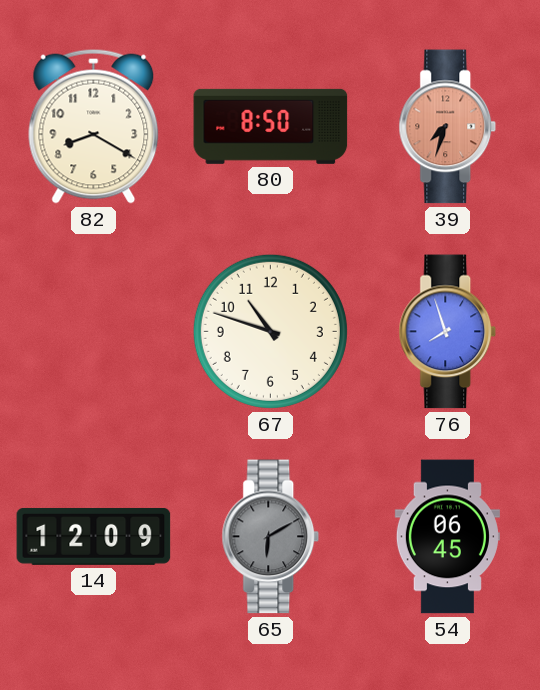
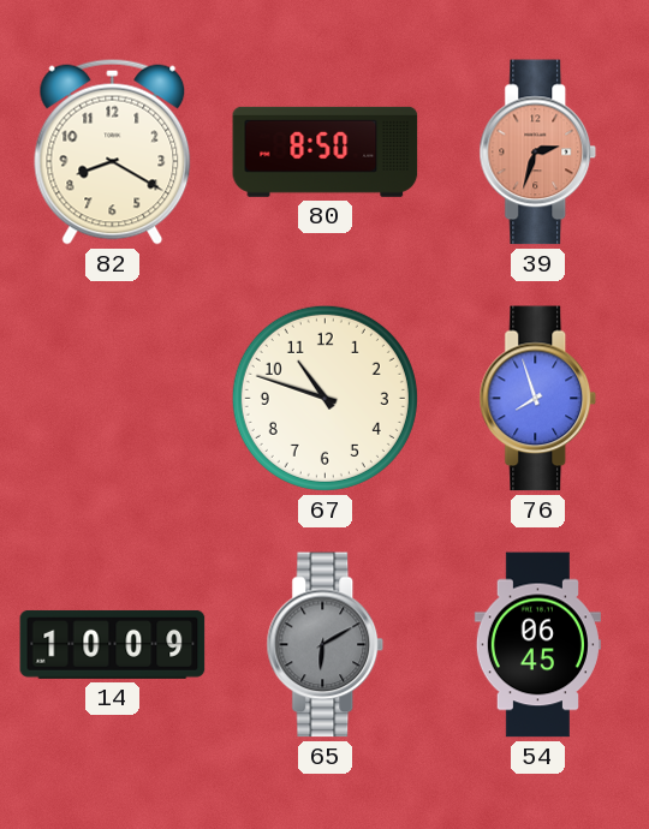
39: 7:33 -> 2:33 (538, 153)
14: 12:09 -> 10:09 (113, 644)
